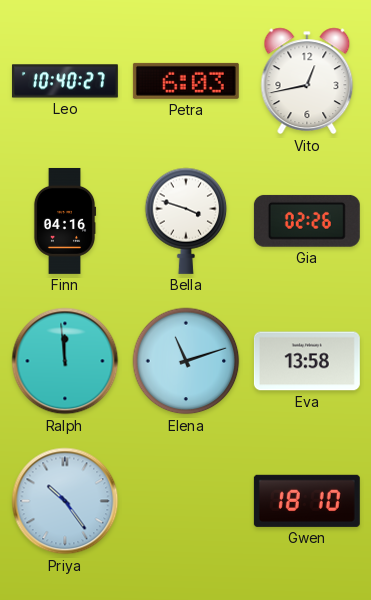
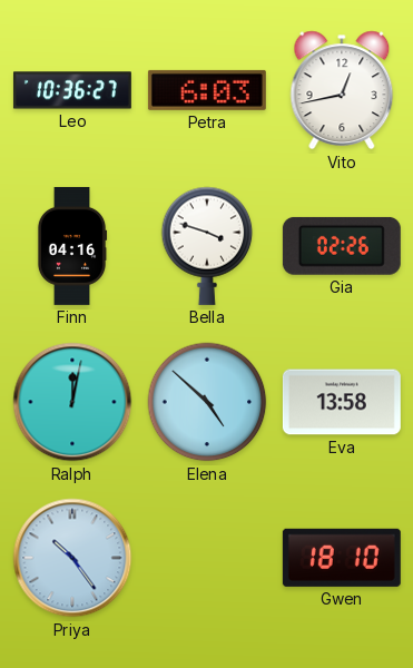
Leo: 10:40 -> 10:36 (72, 90)
Ralph: 11:59 -> 12:02 (72, 402)
Elena: 11:12 -> 4:52 (207, 402)
